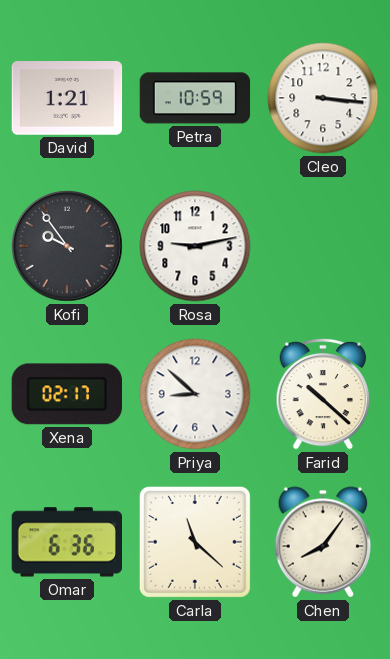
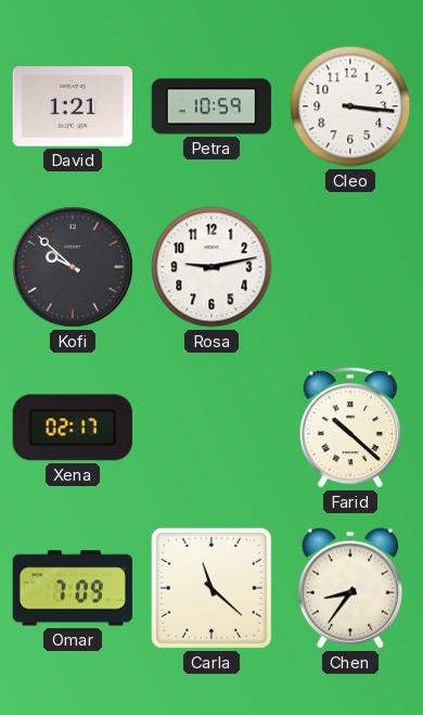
Kofi: 9:54 -> 9:52 (73, 267)
Priya: 8:52 -> none (195, 394)
Omar: 6:36 -> 7:09 (72, 588)
Chen: 8:06 -> 8:36 (349, 588)
